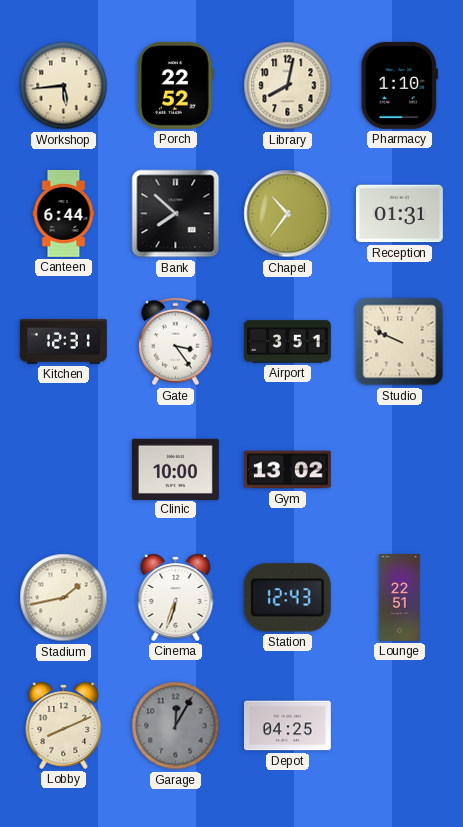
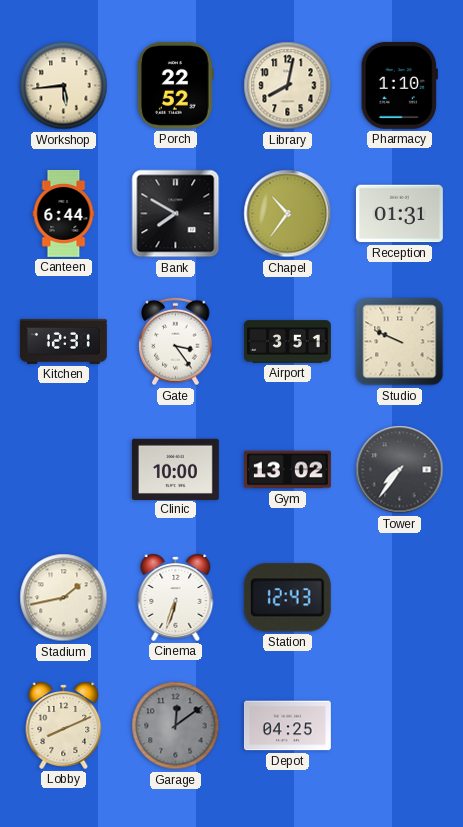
Bank: 7:52 -> 7:50 (176, 214)
Tower: none -> 7:36 (400, 470)
Lounge: 22:51 -> none (400, 598)
Garage: 12:05 -> 12:09 (176, 726)
